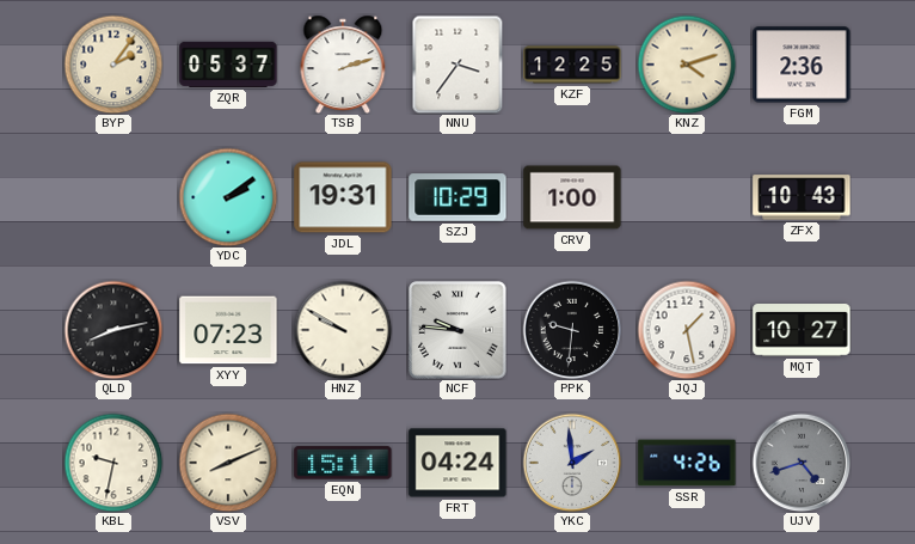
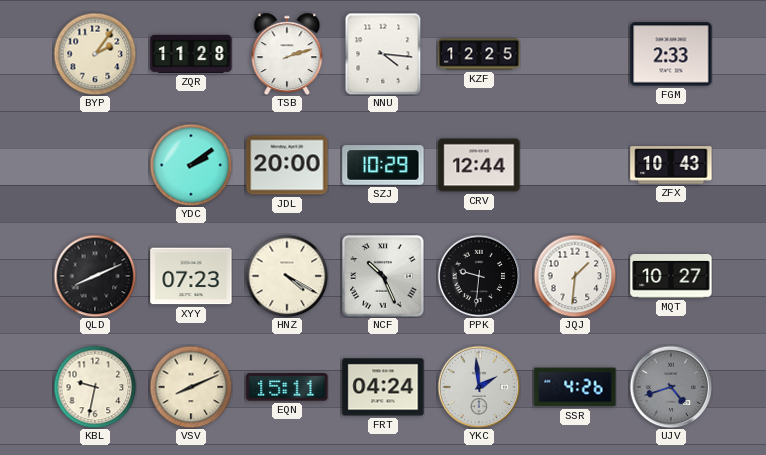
ZQR: 05:37 -> 11:28 (191, 54)
NNU: 3:36 -> 4:16 (383, 54)
KNZ: 4:12 -> none (687, 65)
FGM: 2:36 -> 2:33 (671, 54)
JDL: 19:31 -> 20:00 (287, 165)
CRV: 1:00 -> 12:44 (479, 165)
QLD: 8:13 -> 8:11 (95, 276)
HNZ: 9:50 -> 4:20 (287, 276)
NCF: 9:46 -> 10:26 (383, 276)
JQJ: 1:28 -> 1:31 (575, 276)
